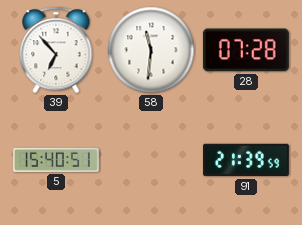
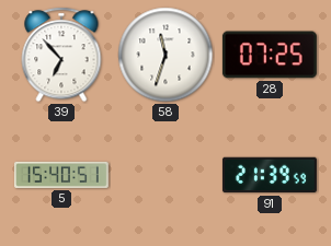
58: 11:31 -> 11:33 (165, 55)
28: 07:28 -> 07:25 (270, 55)
